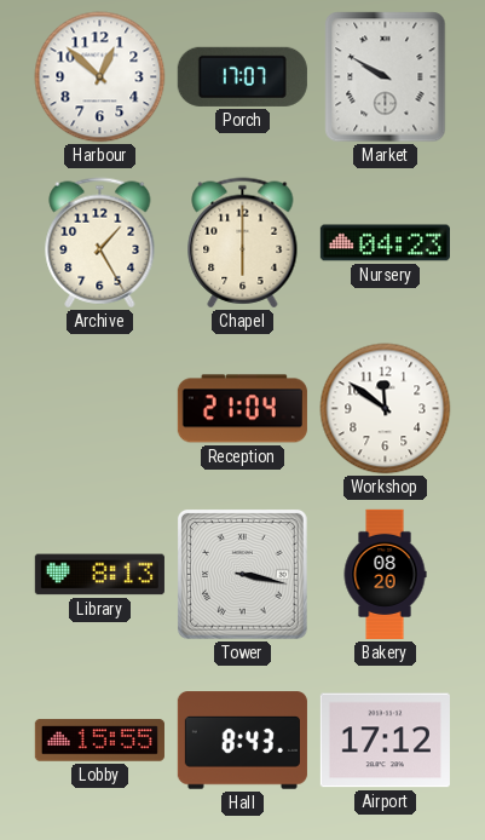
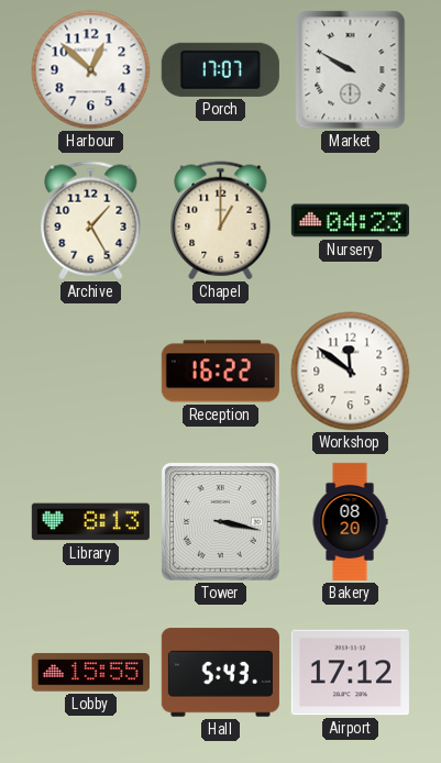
Chapel: 6:00 -> 1:00 (221, 221)
Reception: 21:04 -> 16:22 (220, 372)
Hall: 8:43 -> 5:43 (220, 673)
